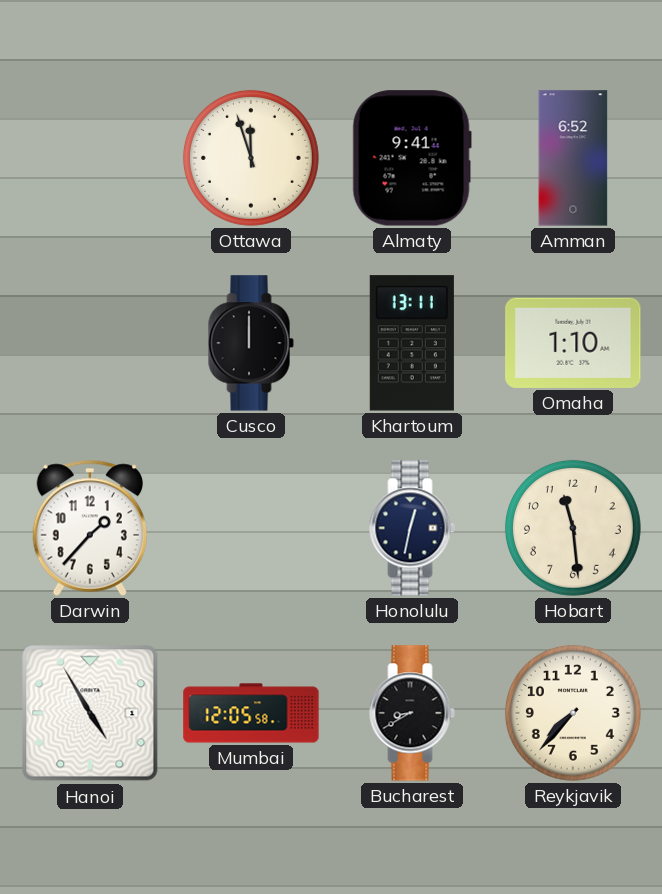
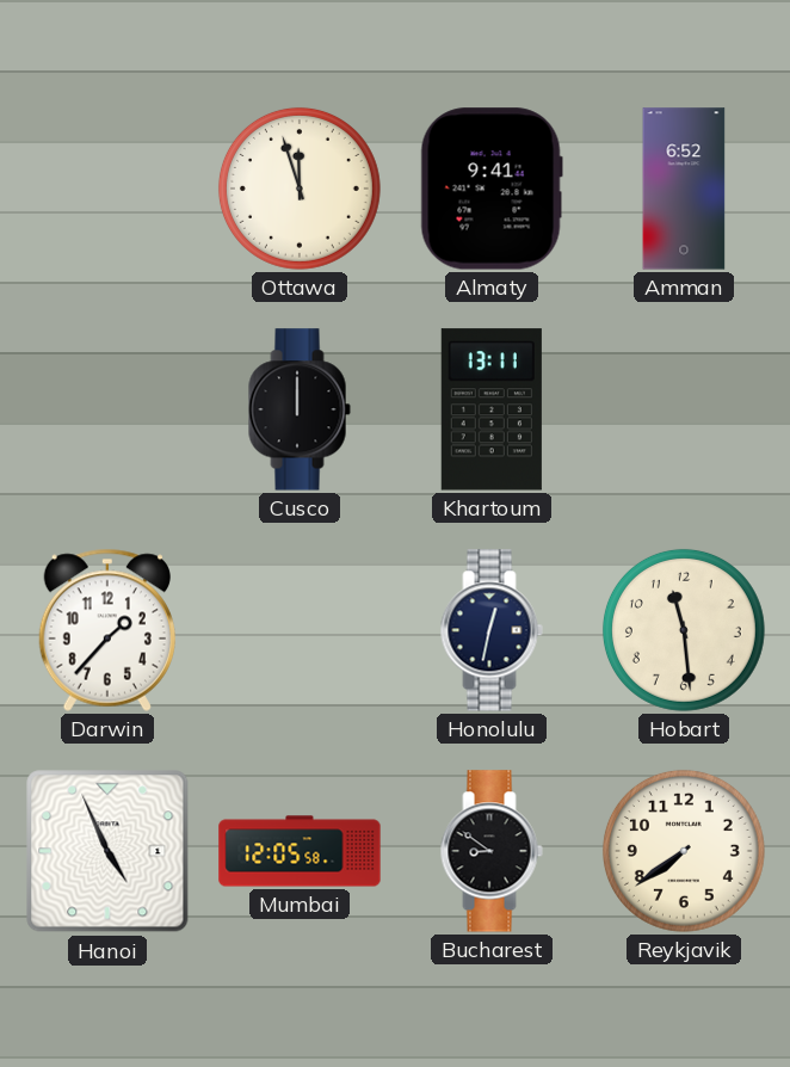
Omaha: 1:10 -> none (573, 343)
Hanoi: 4:55 -> 4:56 (107, 851)
Bucharest: 8:40 -> 8:51 (492, 851)
Reykjavik: 7:37 -> 7:39 (684, 851)
